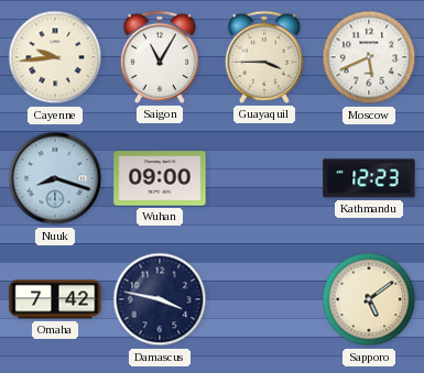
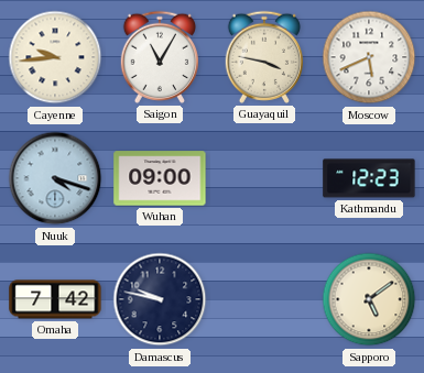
Guayaquil: 3:45 -> 3:47 (263, 57)
Nuuk: 8:18 -> 4:18 (55, 178)
Damascus: 3:47 -> 9:47 (160, 299)
